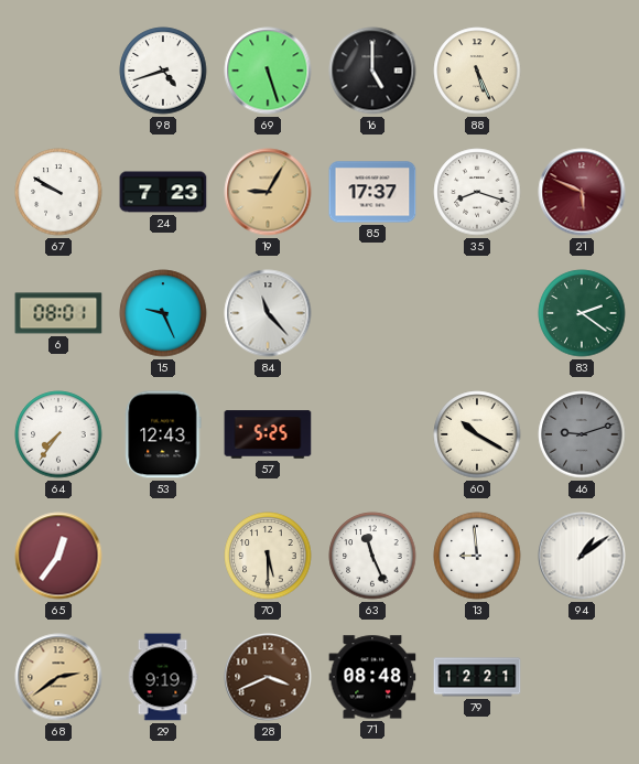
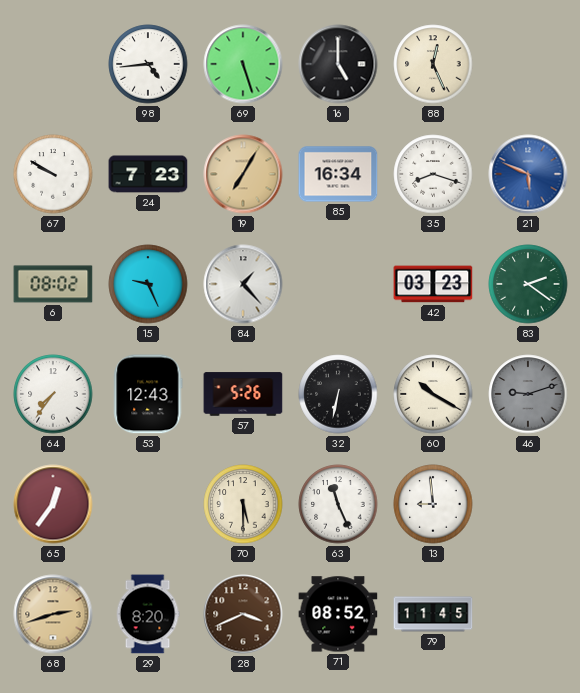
98: 4:42 -> 4:44 (148, 64)
88: 5:26 -> 12:26 (433, 64)
19: 9:05 -> 7:05 (243, 174)
85: 17:37 -> 16:34 (338, 174)
21 dial: burgundy -> blue (528, 174)
6: 08:01 -> 08:02 (53, 284)
84: 11:23 -> 1:23 (243, 284)
42: none -> 03:23 (433, 284)
57: 5:25 -> 5:26 (243, 394)
32: none -> 6:32 (338, 394)
94: 1:09 -> none (582, 556)
68: 2:39 -> 2:42 (53, 614)
29: 9:19 -> 8:20 (148, 614)
71: 08:48 -> 08:52 (338, 614)
79: 12:21 -> 11:45 (433, 614)
